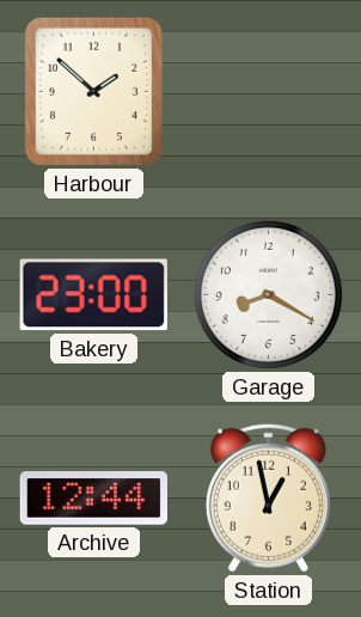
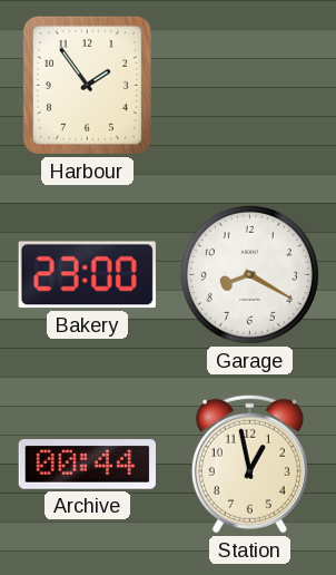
Harbour: 1:52 -> 1:54 (87, 85)
Archive: 12:44 -> 00:44 (87, 465)
